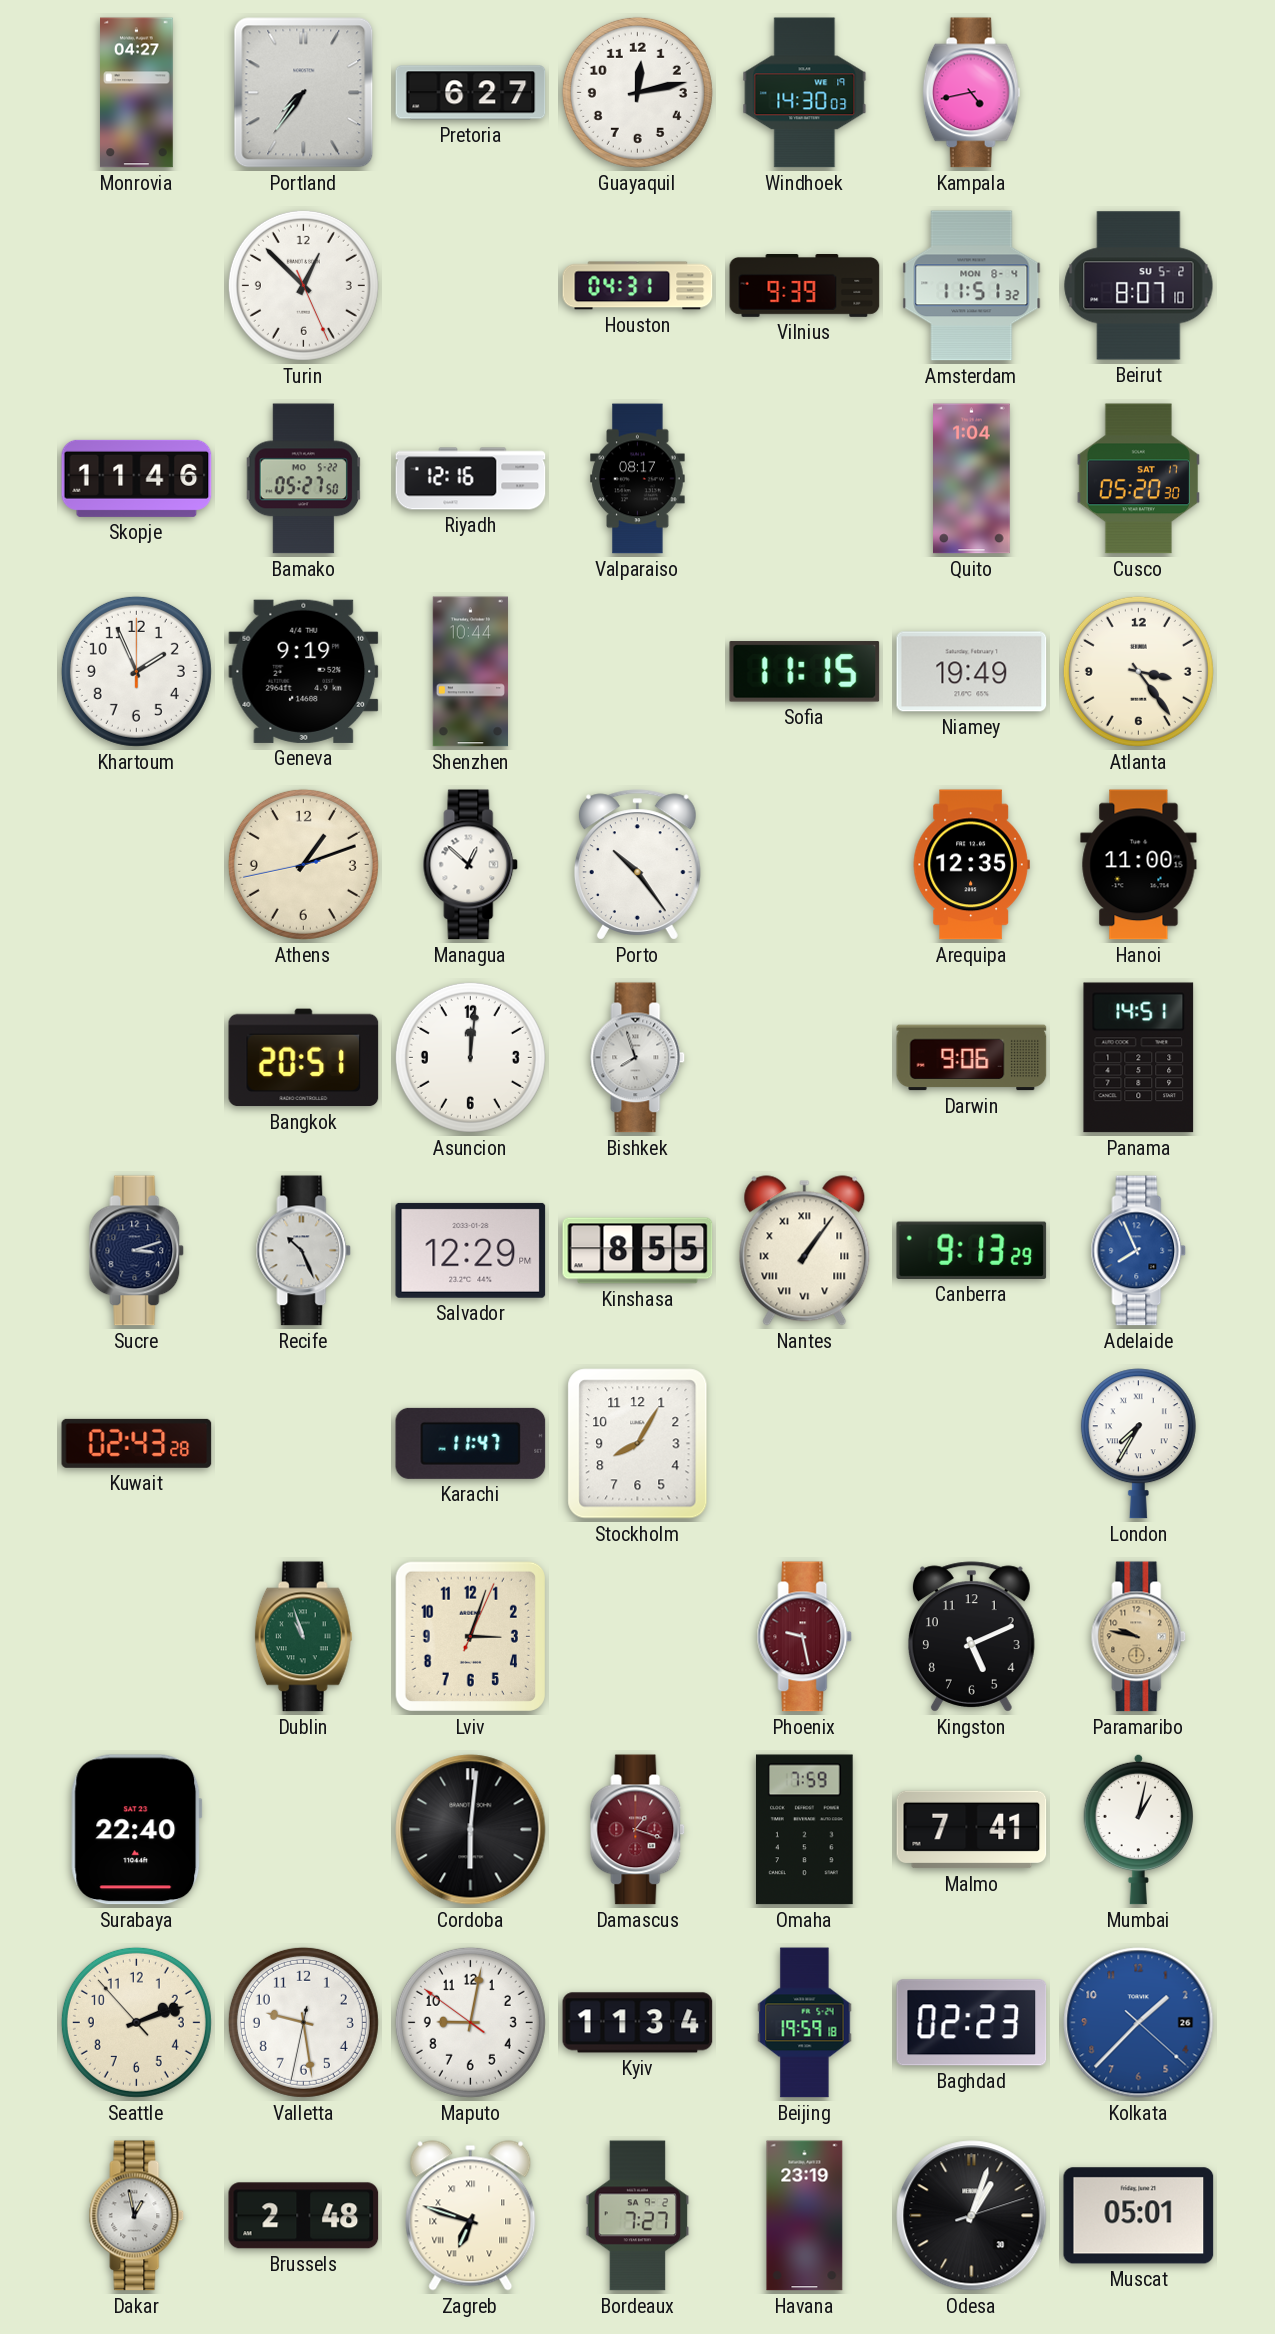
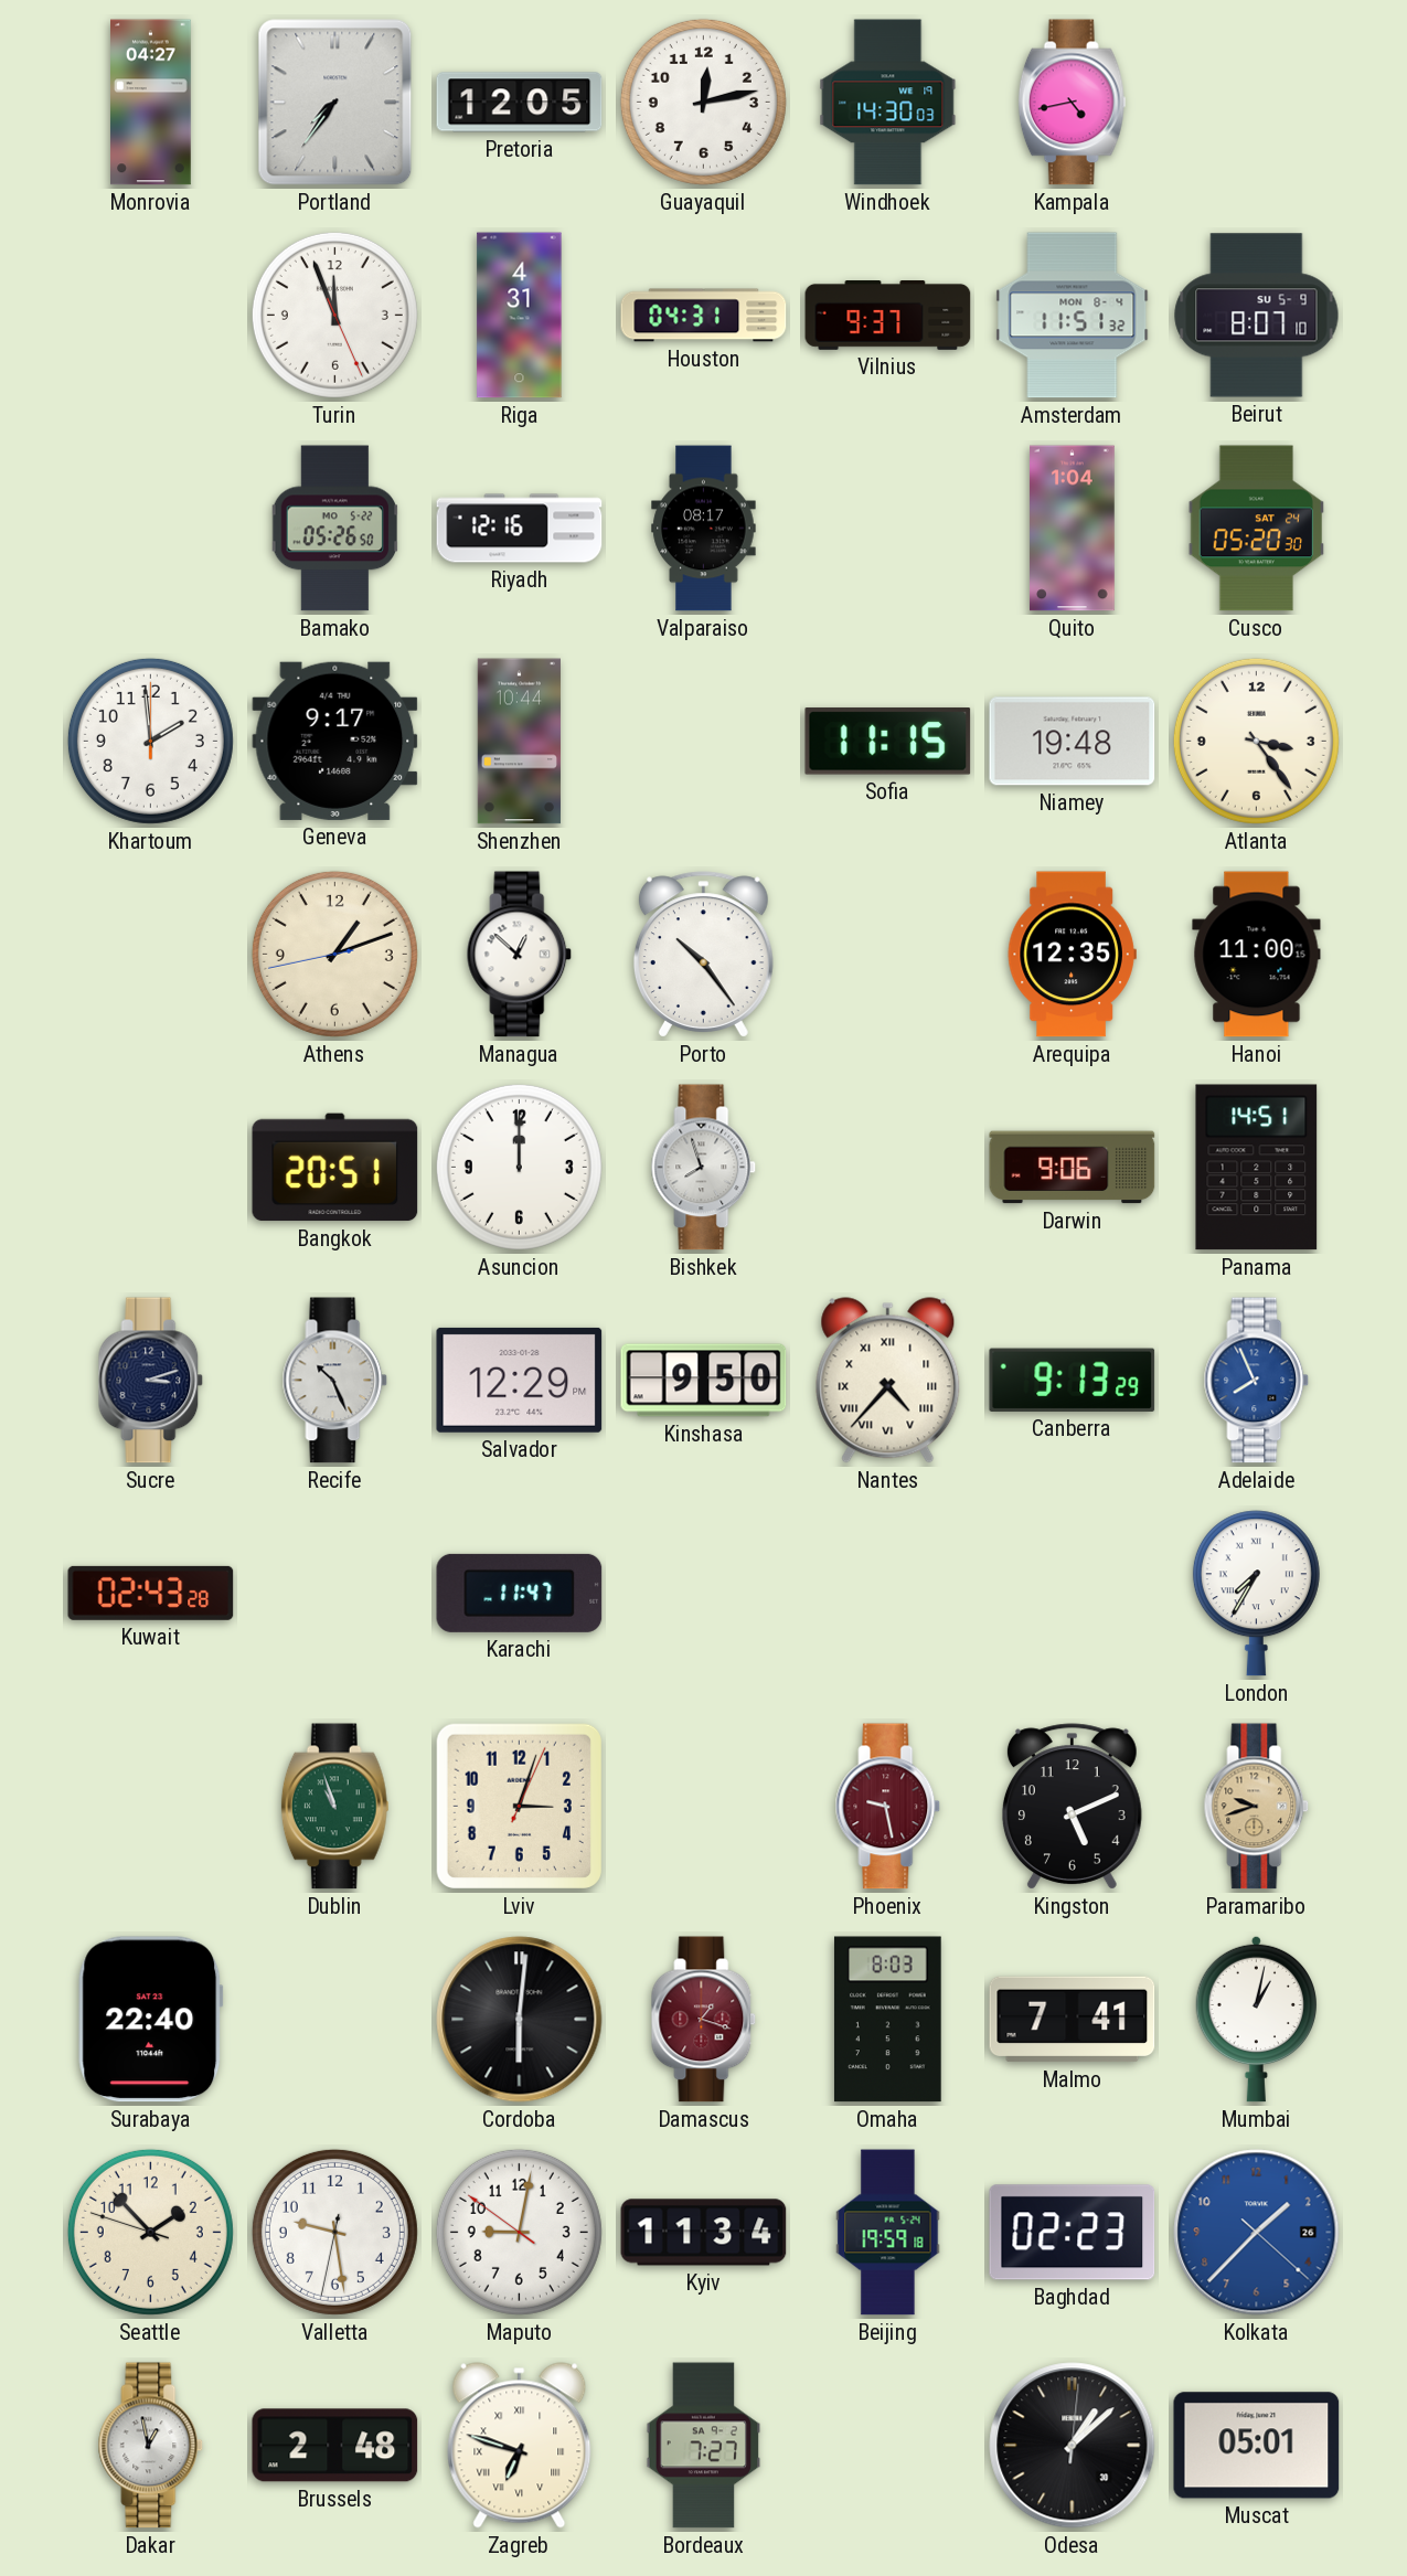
Pretoria: 6:27 -> 12:05 (520, 103)
Turin: 12:52 -> 11:56 (334, 315)
Riga: none -> 4:31 (520, 316)
Vilnius: 9:39 -> 9:37 (888, 316)
Beirut date: SU 5-2 -> SU 5-9 (1257, 316)
Skopje: 11:46 -> none (137, 478)
Bamako: 05:27 -> 05:26 (335, 529)
Cusco date: SAT 17 -> SAT 24 (1256, 529)
Khartoum: 1:56 -> 1:59 (150, 741)
Geneva: 9:19 -> 9:17 (335, 741)
Niamey: 19:49 -> 19:48 (1073, 742)
Asuncion: 12:01 -> 12:00 (519, 1167)
Kinshasa: 8:55 -> 9:50 (704, 1381)
Nantes: 1:06 -> 4:37 (888, 1381)
Stockholm: 8:05 -> none (638, 1444)
Paramaribo: 9:47 -> 9:42 (1257, 1807)
Omaha: 7:59 -> 8:03 (887, 2020)
Seattle: 2:11 -> 1:52 (150, 2232)
Havana: 23:19 -> none (805, 2216)
Odesa: 1:03 -> 1:08 (1073, 2446)
